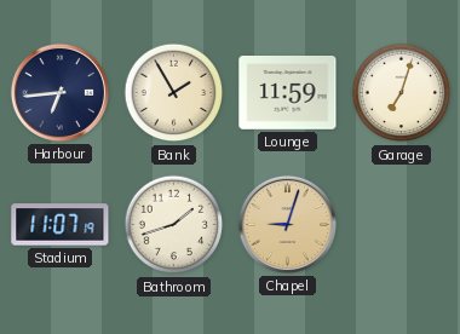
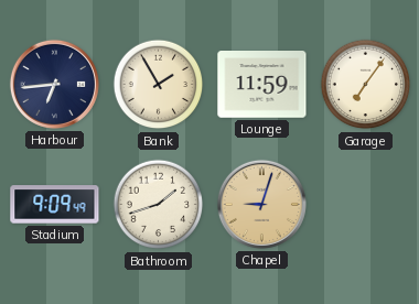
Garage: 7:03 -> 7:06 (366, 85)
Stadium: 11:07 -> 9:09 (55, 205)
